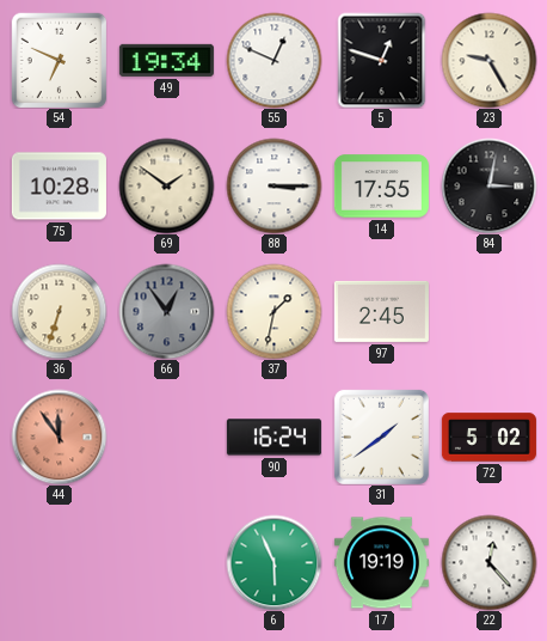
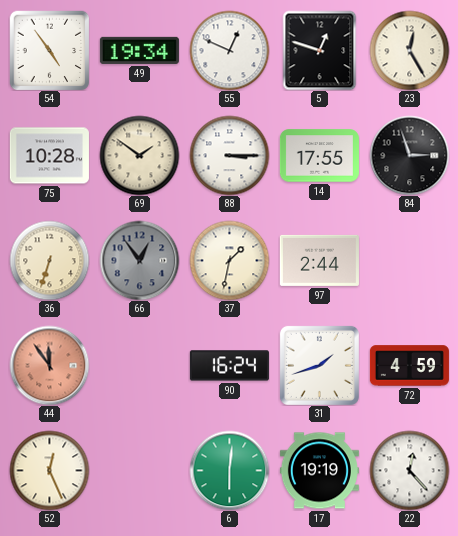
54: 6:49 -> 4:54 (49, 50)
23: 9:25 -> 12:25 (409, 50)
84: 3:02 -> 2:57 (409, 155)
97: 2:45 -> 2:44 (319, 260)
31: 1:39 -> 1:42 (319, 365)
72: 5:02 -> 4:59 (409, 366)
52: none -> 12:26 (49, 470)
6: 5:56 -> 6:01 (229, 470)
